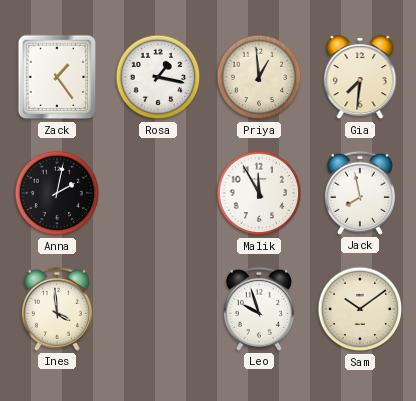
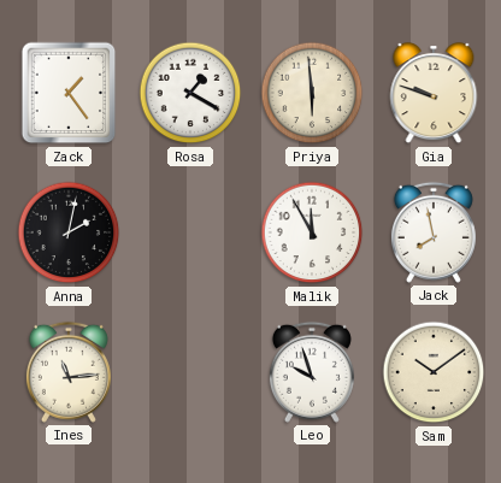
Rosa: 1:17 -> 1:20 (190, 93)
Priya: 12:59 -> 5:59 (312, 93)
Gia: 7:31 -> 9:48 (434, 94)
Ines: 3:59 -> 11:14 (69, 372)
